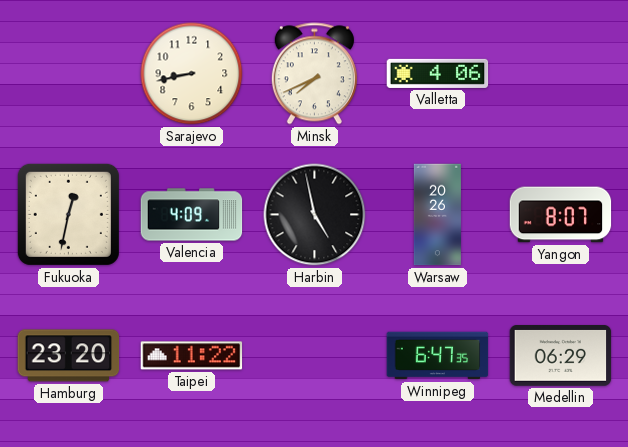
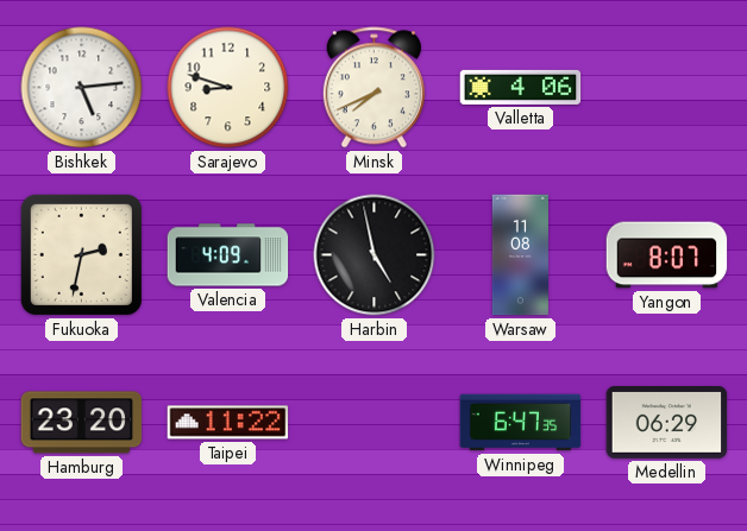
Bishkek: none -> 5:14 (82, 88)
Sarajevo: 8:43 -> 8:48 (228, 88)
Fukuoka: 12:32 -> 2:32 (81, 254)
Warsaw: 20:26 -> 11:08 (520, 255)
